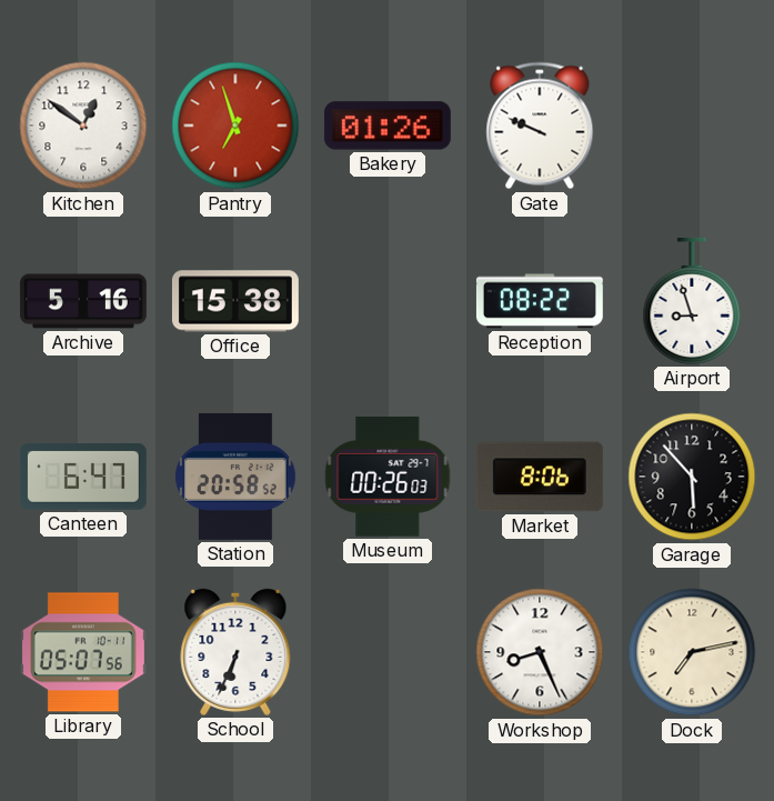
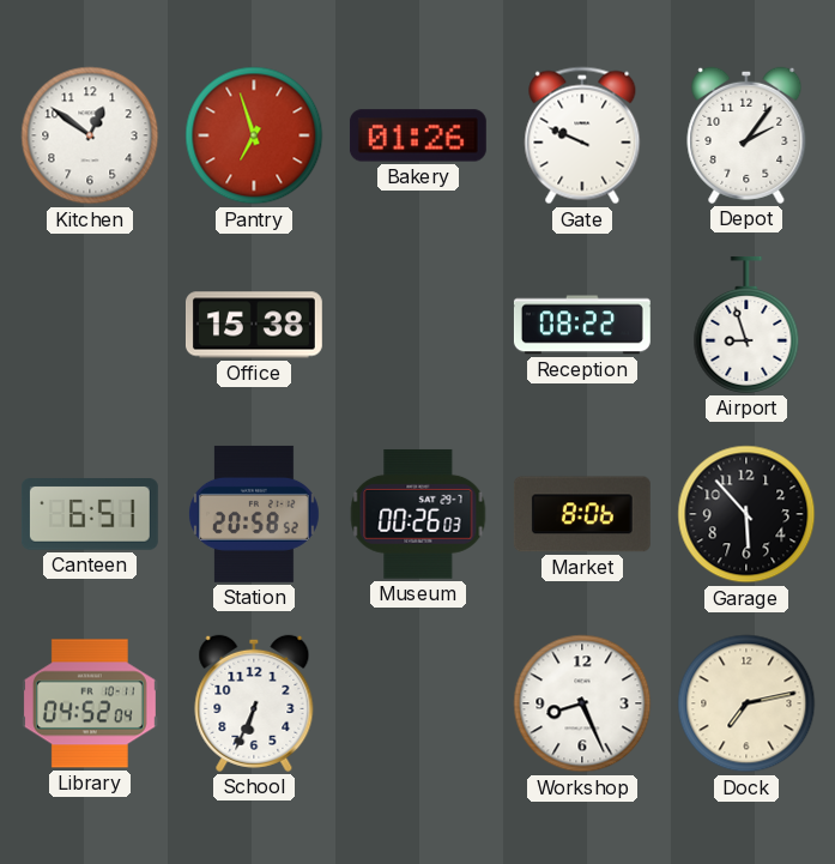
Depot: none -> 2:06 (746, 135)
Archive: 5:16 -> none (83, 301)
Canteen: 6:47 -> 6:51 (90, 515)
Library: 05:07 -> 04:52 (90, 703)
